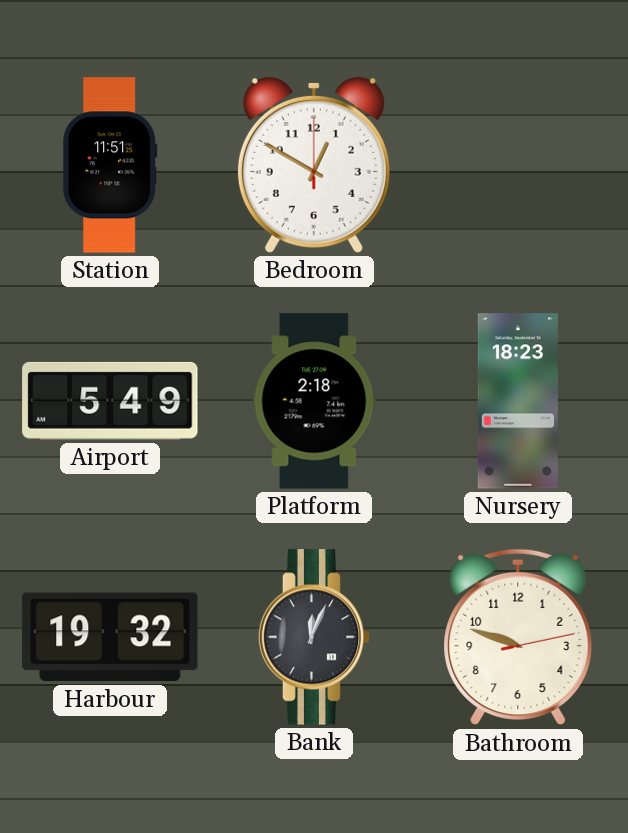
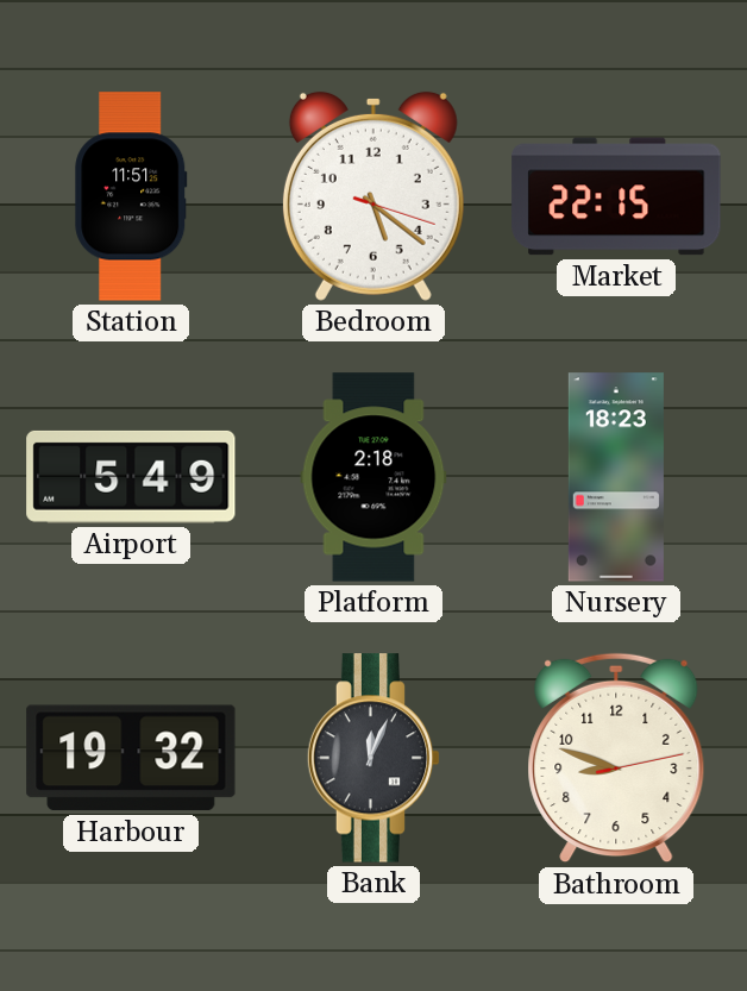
Bedroom: 12:50 -> 5:21 (373, 196)
Market: none -> 22:15 (616, 196)
Bathroom: 9:48 -> 8:48 (616, 758)
